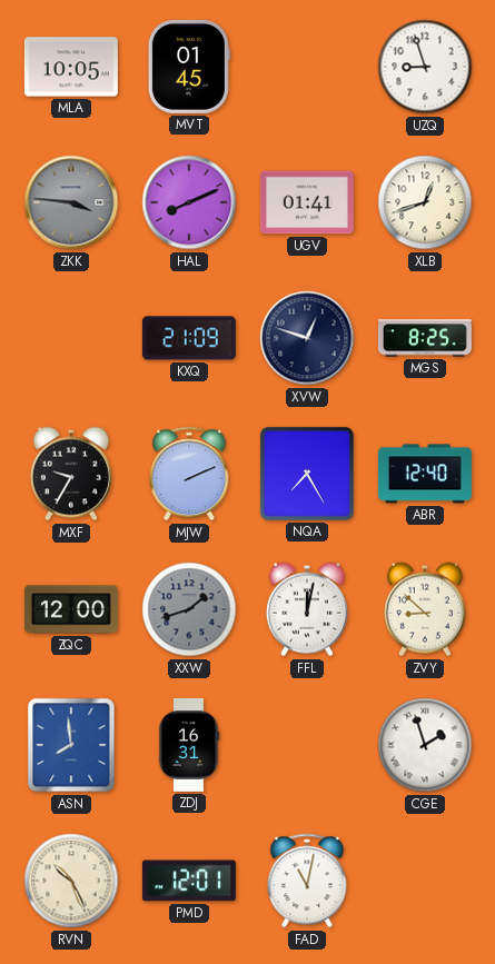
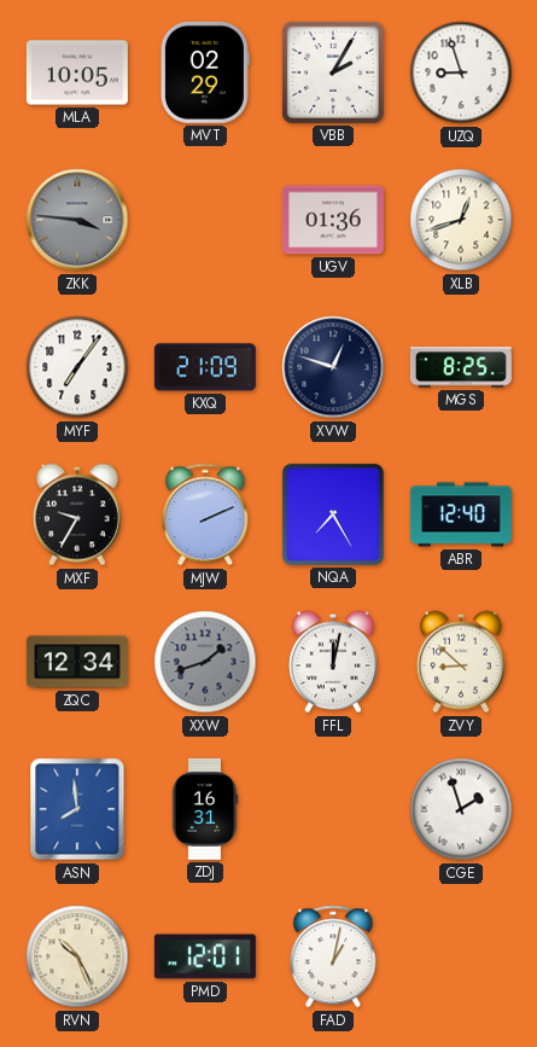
MVT: 01:45 -> 02:29 (205, 72)
VBB: none -> 2:05 (333, 72)
HAL: 8:11 -> none (189, 202)
UGV: 01:41 -> 01:36 (333, 220)
MYF: none -> 7:06 (77, 367)
ZQC: 12:00 -> 12:34 (77, 662)
FAD: 11:02 -> 1:02 (333, 956)
